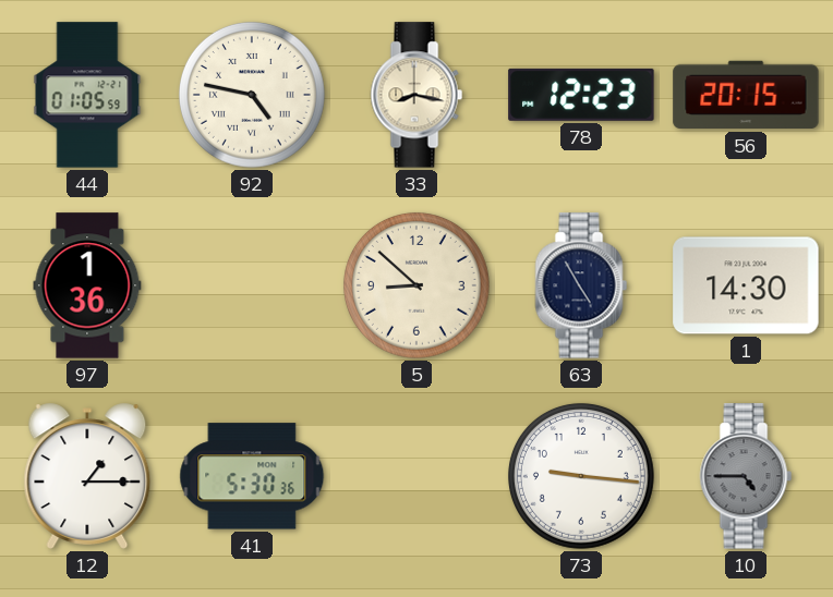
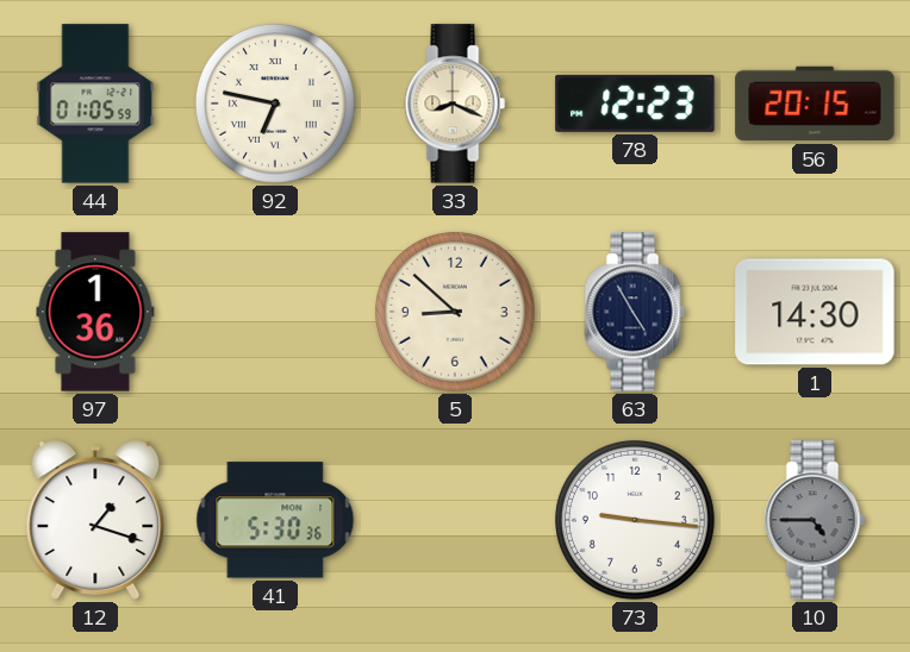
92: 4:47 -> 6:47 (275, 104)
33: 8:17 -> 8:19 (455, 104)
12: 1:15 -> 1:18 (95, 520)
